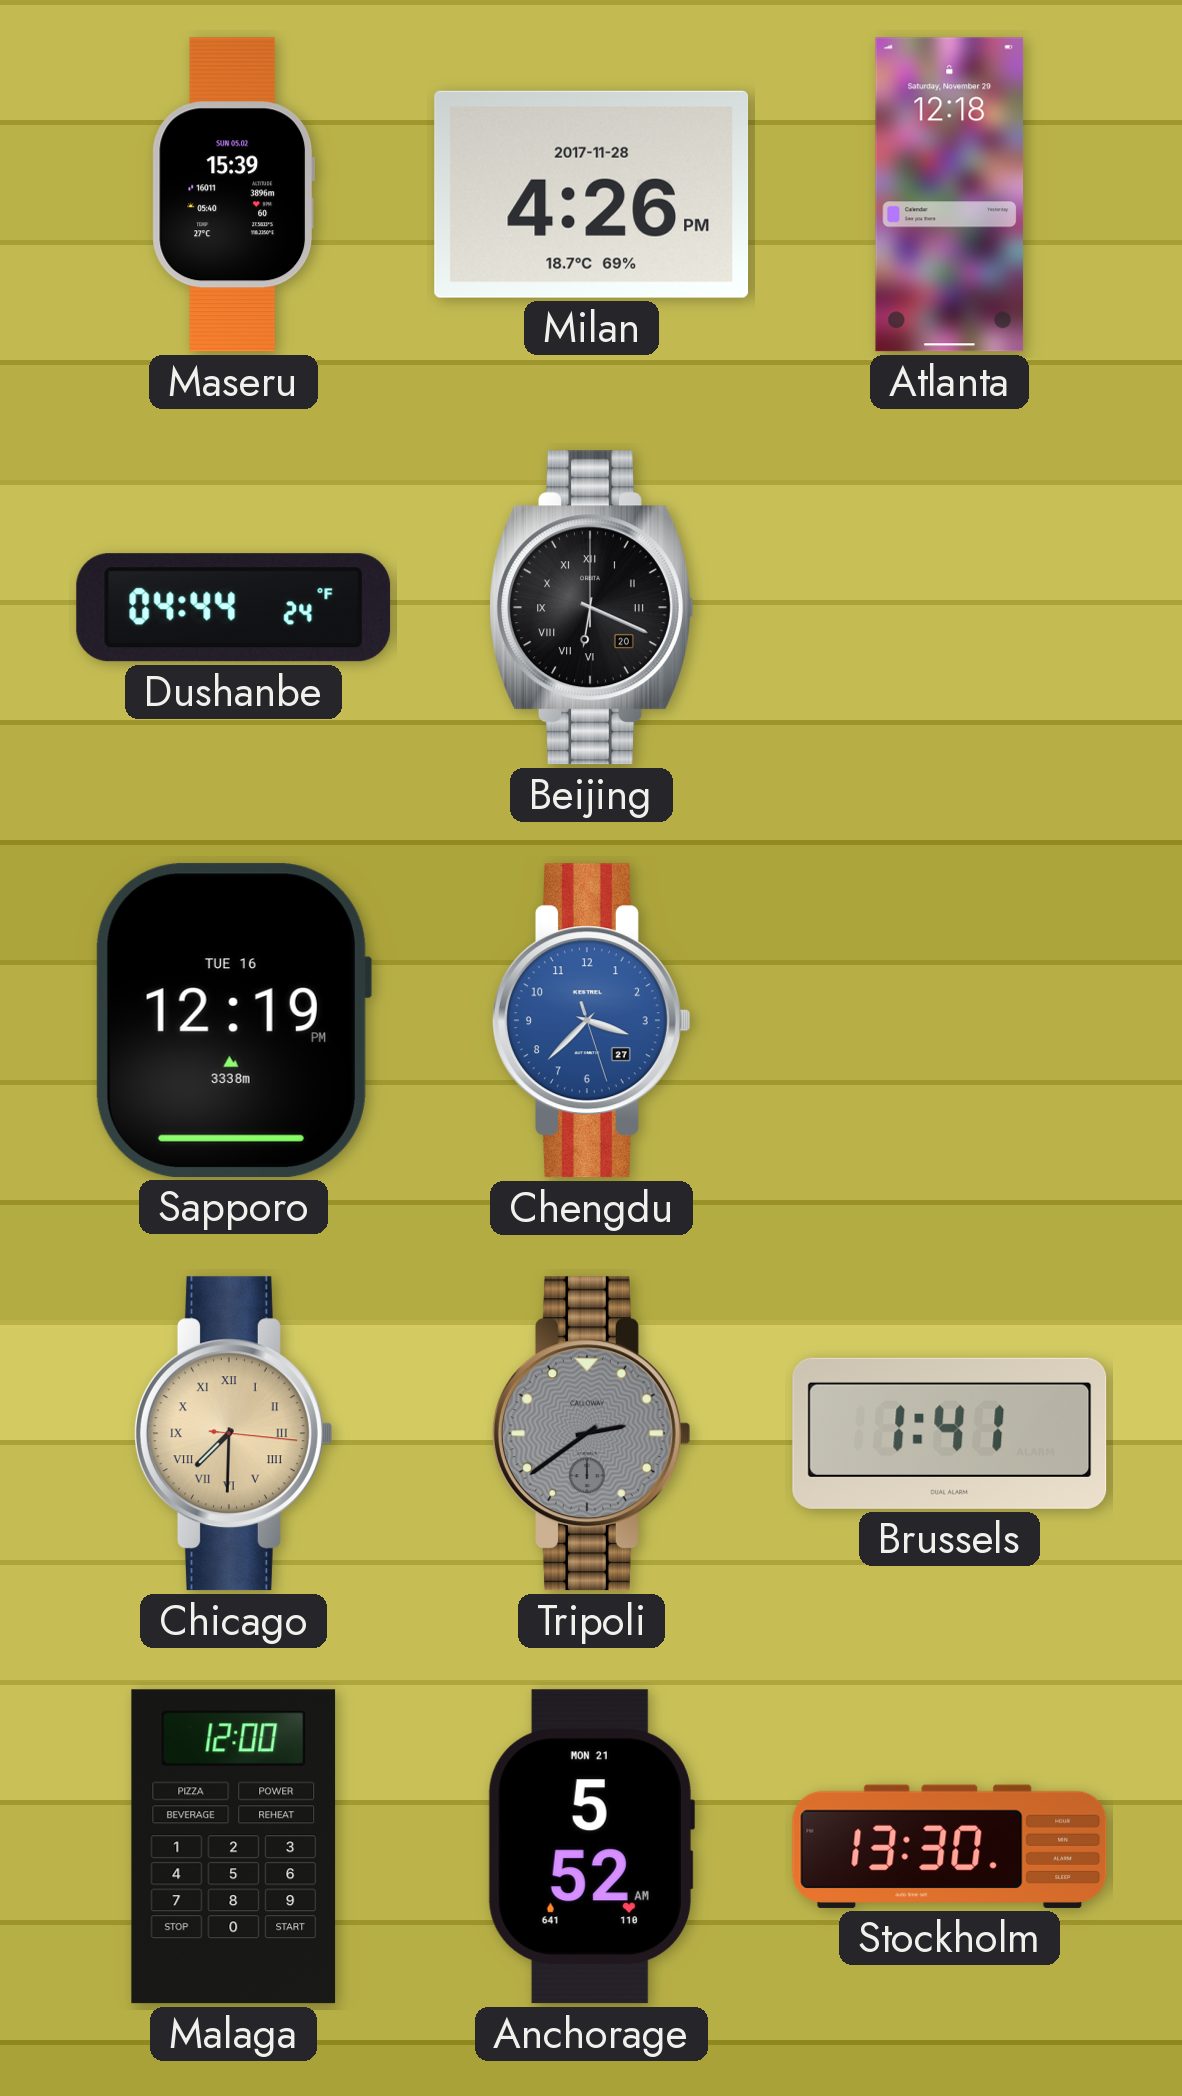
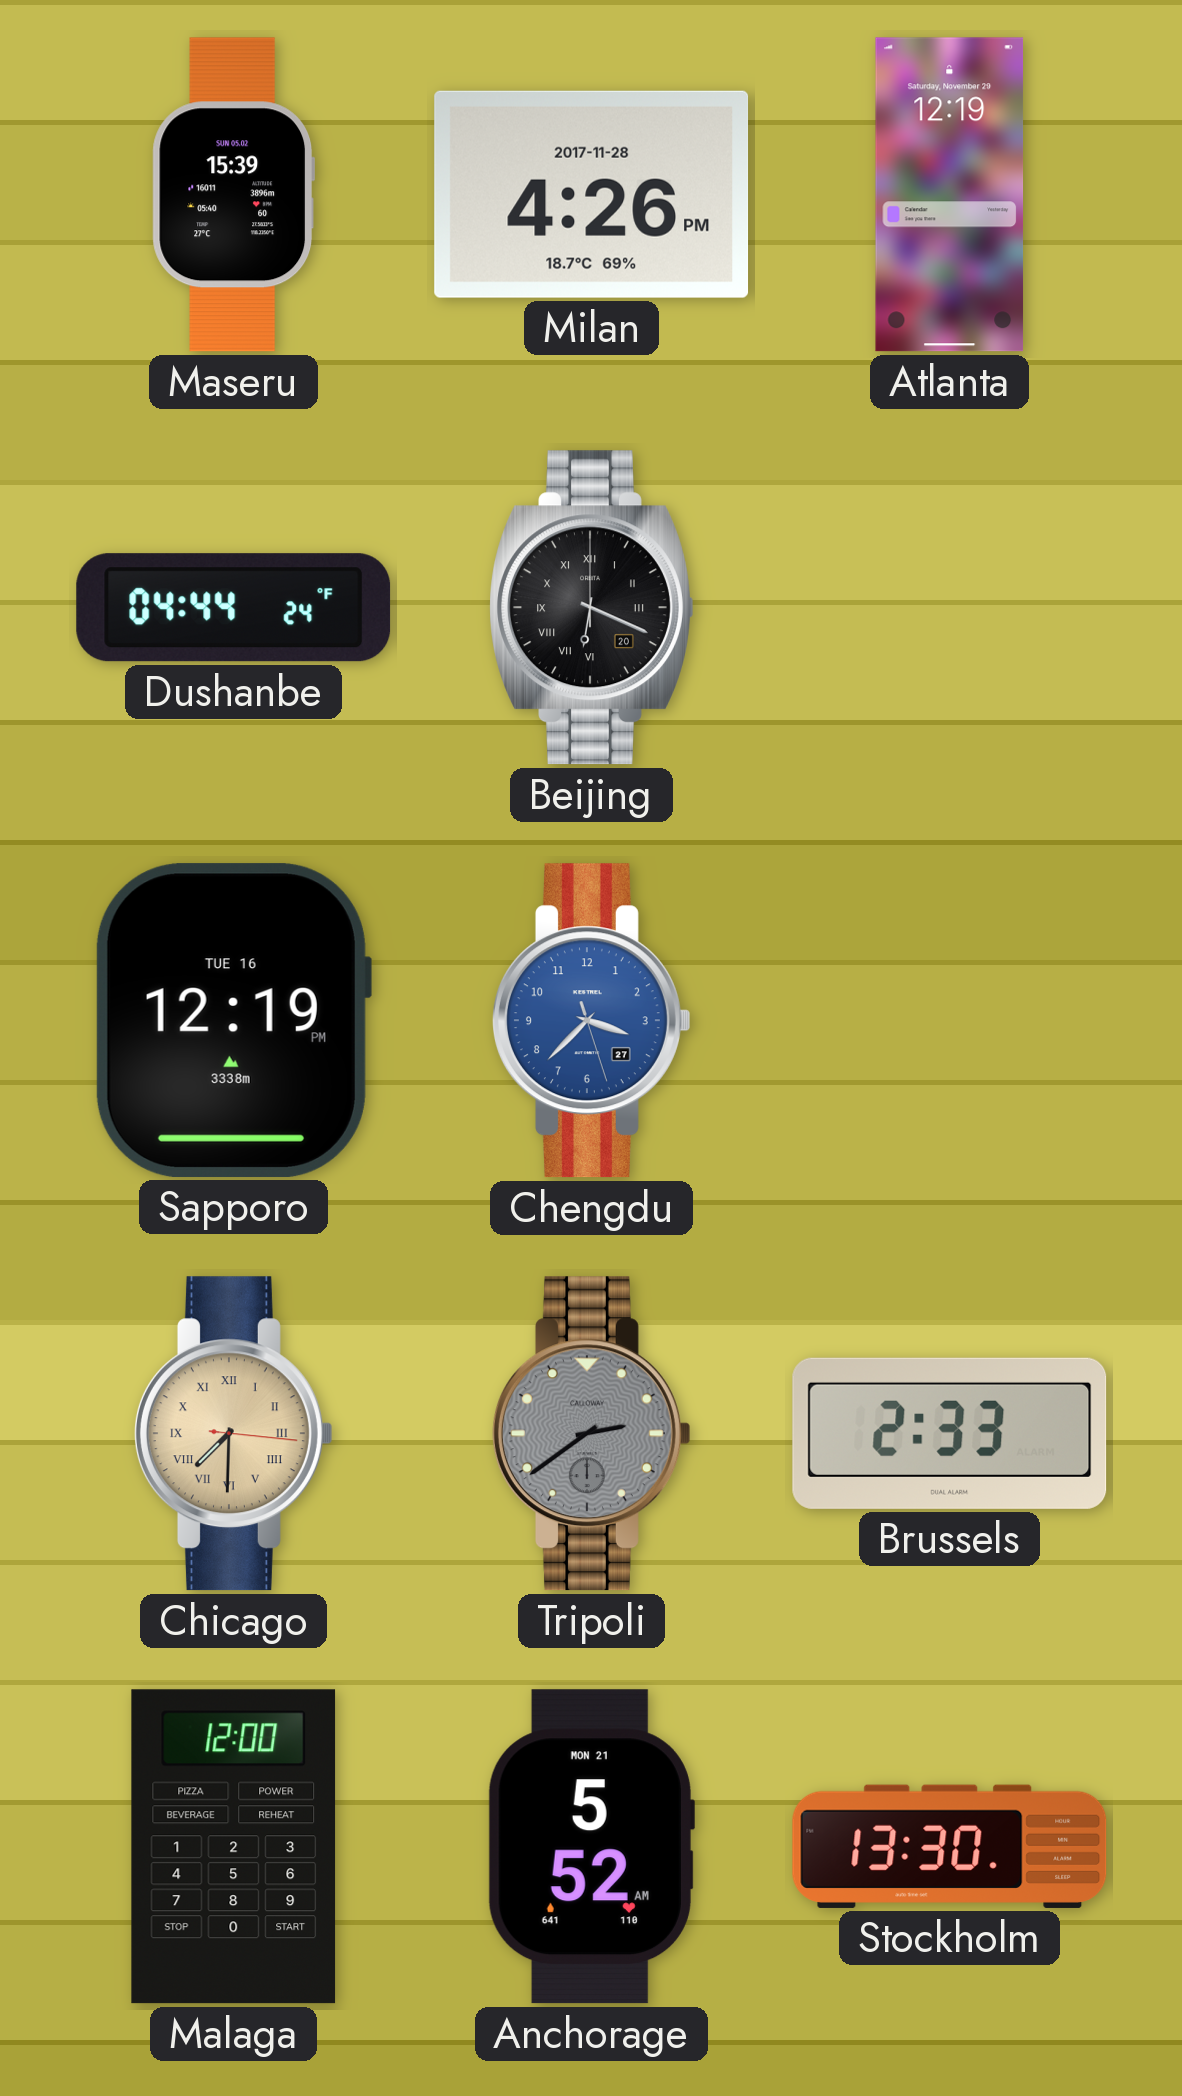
Atlanta: 12:18 -> 12:19 (950, 195)
Brussels: 1:41 -> 2:33 (950, 1433)
